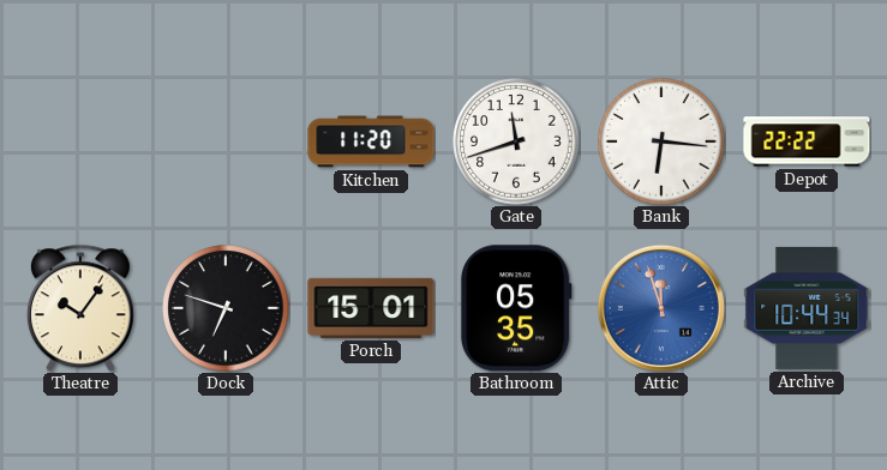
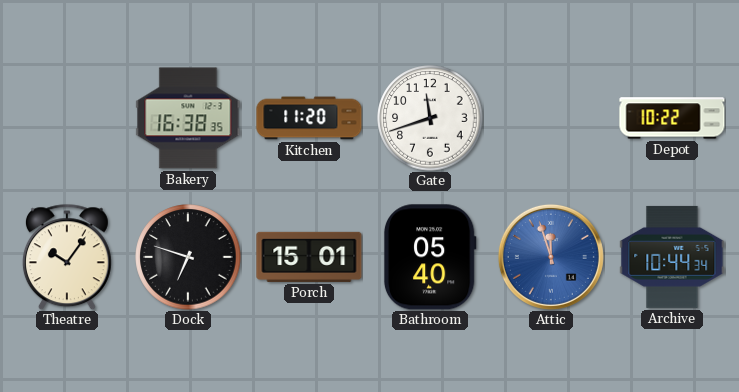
Bakery: none -> 16:38 (188, 118)
Bank: 6:16 -> none (661, 141)
Depot: 22:22 -> 10:22 (672, 118)
Bathroom: 05:35 -> 05:40 (430, 257)
